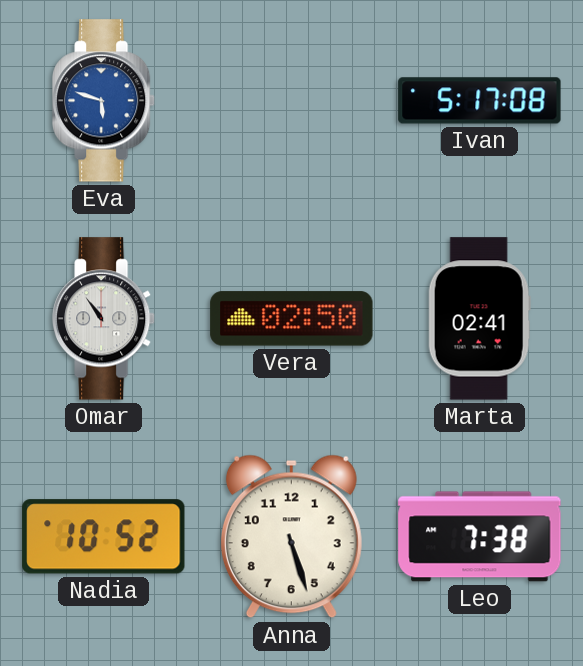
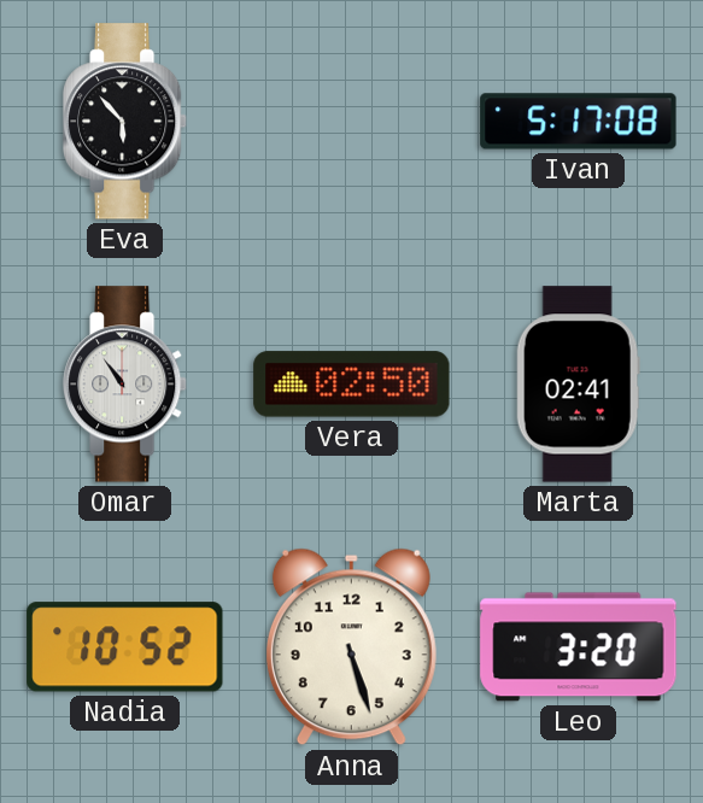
Eva: 5:48 -> 5:53 (127, 122)
Eva dial: blue -> black (127, 122)
Leo: 7:38 -> 3:20 (579, 647)
